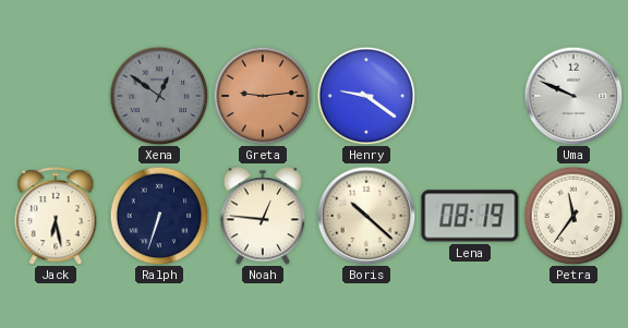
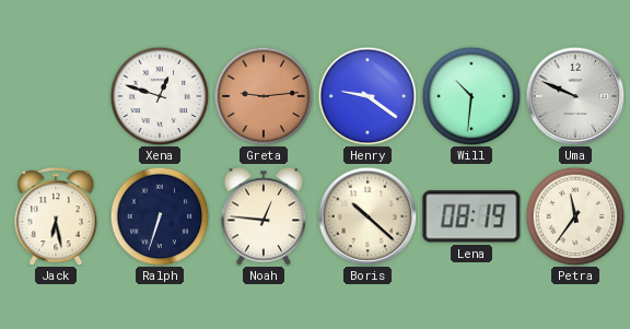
Xena: 12:51 -> 12:48 (160, 96)
Xena dial: grey -> white (160, 96)
Will: none -> 10:31 (471, 96)
